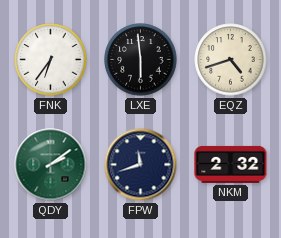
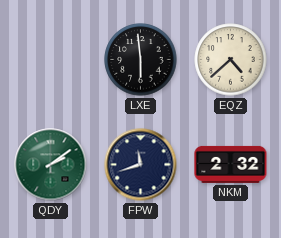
FNK: 6:36 -> none (51, 60)
EQZ: 4:42 -> 4:38 (231, 60)
